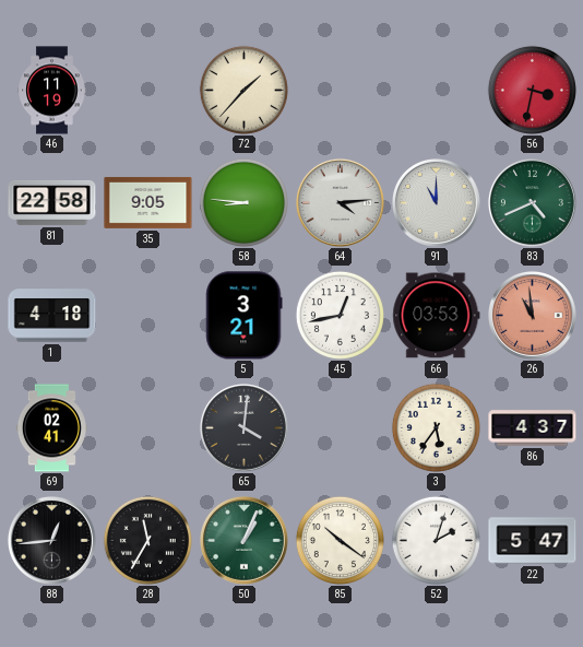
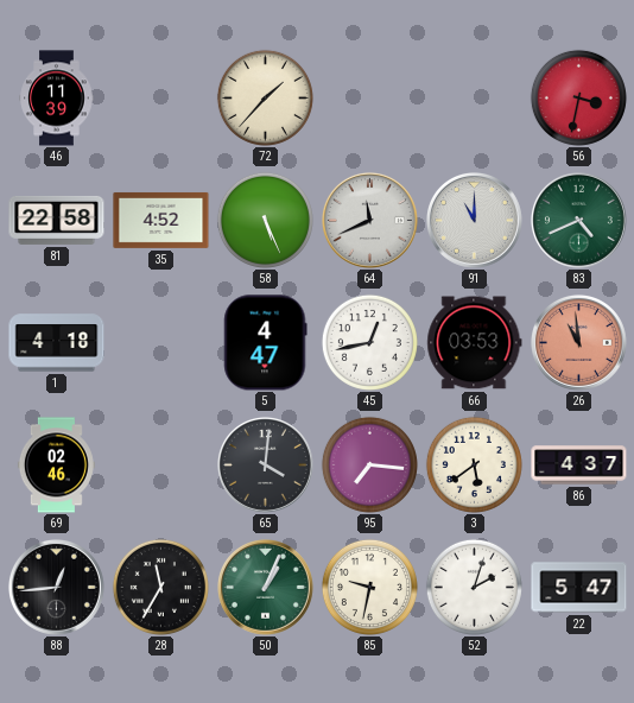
46: 11:19 -> 11:39 (57, 99)
35: 9:05 -> 4:52 (161, 220)
58: 8:46 -> 5:26 (265, 220)
64: 4:14 -> 11:41 (369, 220)
5: 3:21 -> 4:47 (266, 343)
69: 02:41 -> 02:46 (56, 465)
95: none -> 7:16 (369, 464)
3: 5:36 -> 5:39 (474, 464)
85: 10:21 -> 9:32 (369, 587)
